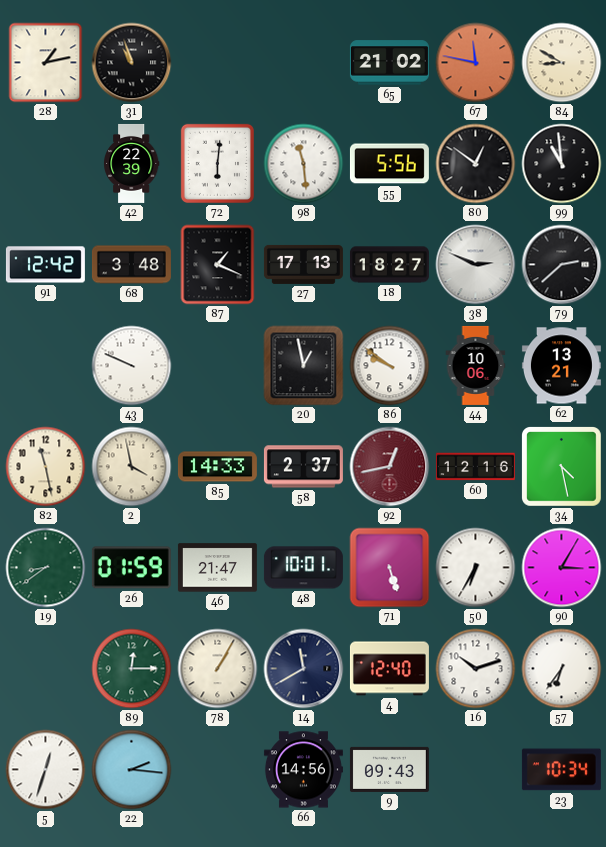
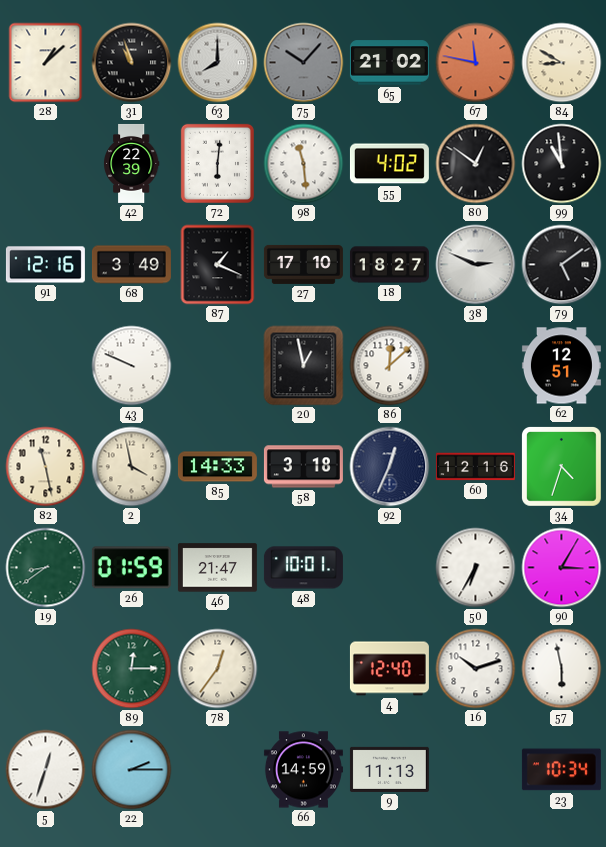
28: 1:13 -> 1:08 (46, 63)
63: none -> 8:00 (218, 63)
75: none -> 10:07 (304, 63)
55: 5:56 -> 4:02 (389, 164)
91: 12:42 -> 12:16 (45, 265)
68: 3:48 -> 3:49 (131, 265)
27: 17:13 -> 17:10 (303, 264)
79: 2:38 -> 5:09 (562, 265)
86: 9:51 -> 12:08 (390, 366)
44: 10:06 -> none (476, 365)
62: 13:21 -> 12:51 (561, 366)
58: 2:37 -> 3:18 (303, 467)
92: 12:43 -> 12:34 (390, 467)
92 dial: burgundy -> navy (390, 467)
34: 4:28 -> 4:33 (562, 467)
71: 5:27 -> none (390, 568)
78: 1:05 -> 12:36 (218, 669)
14: 11:40 -> none (304, 669)
57: 6:36 -> 5:58 (562, 669)
22: 2:16 -> 2:15 (132, 770)
66: 14:56 -> 14:59 (303, 770)
9: 09:43 -> 11:13 (389, 769)
